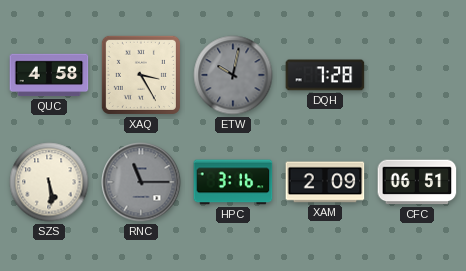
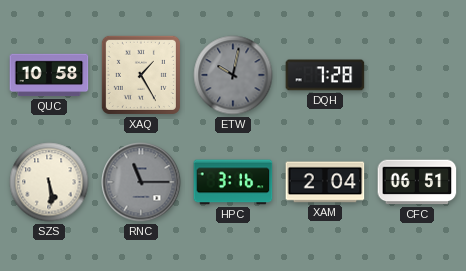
QUC: 4:58 -> 10:58 (49, 75)
XAQ: 3:25 -> 1:25 (141, 75)
XAM: 2:09 -> 2:04 (325, 182)
